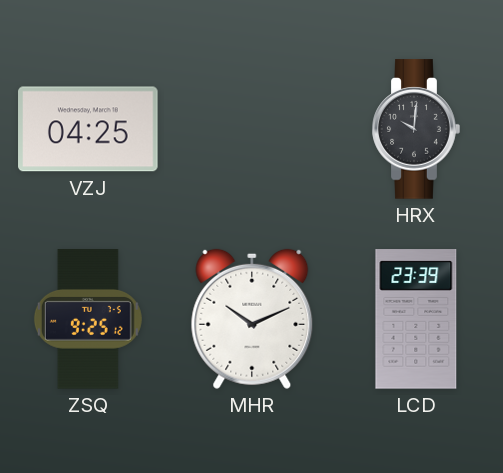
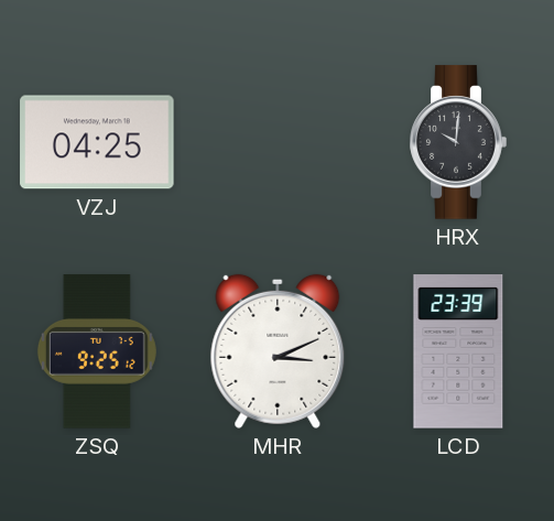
MHR: 10:11 -> 3:11 (278, 351)
